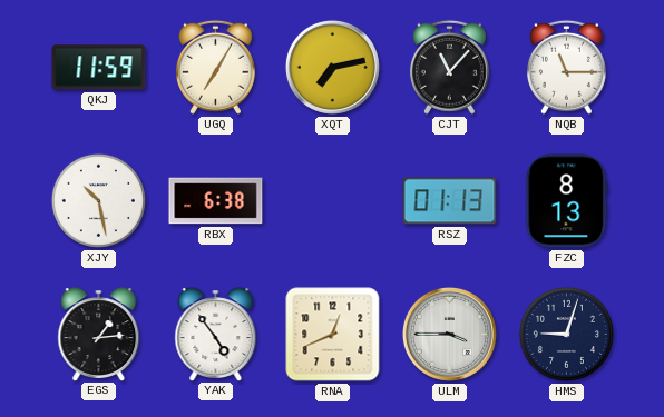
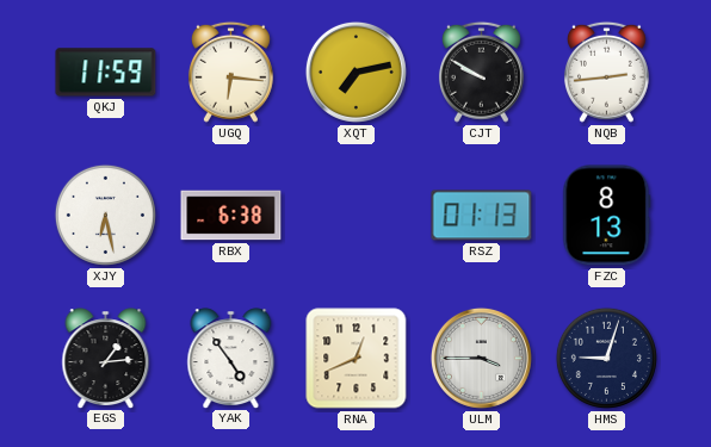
UGQ: 7:05 -> 6:16 (230, 72)
CJT: 11:07 -> 9:50 (481, 72)
NQB: 11:15 -> 2:44 (606, 72)
XJY: 10:28 -> 6:28 (105, 215)
